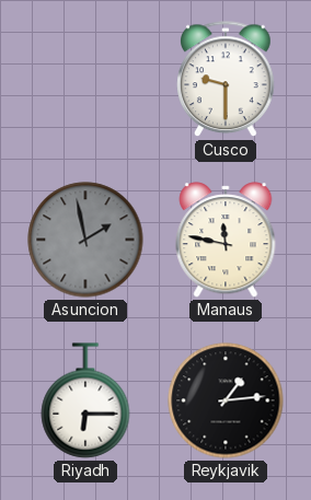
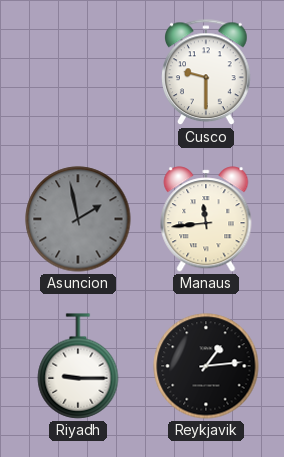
Manaus: 11:47 -> 11:44 (206, 219)
Riyadh: 6:15 -> 9:15 (78, 366)
